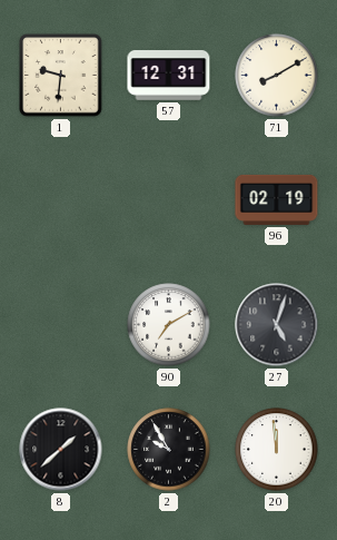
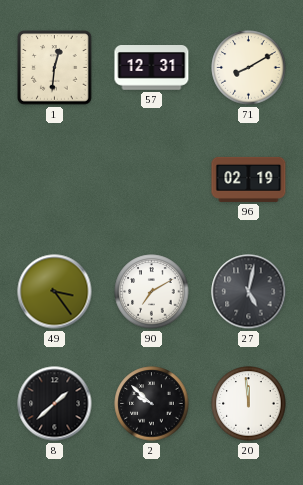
1: 9:31 -> 12:31 (55, 68)
49: none -> 3:24 (55, 292)
27: 5:03 -> 5:02 (249, 292)
2: 9:55 -> 9:52 (152, 404)
